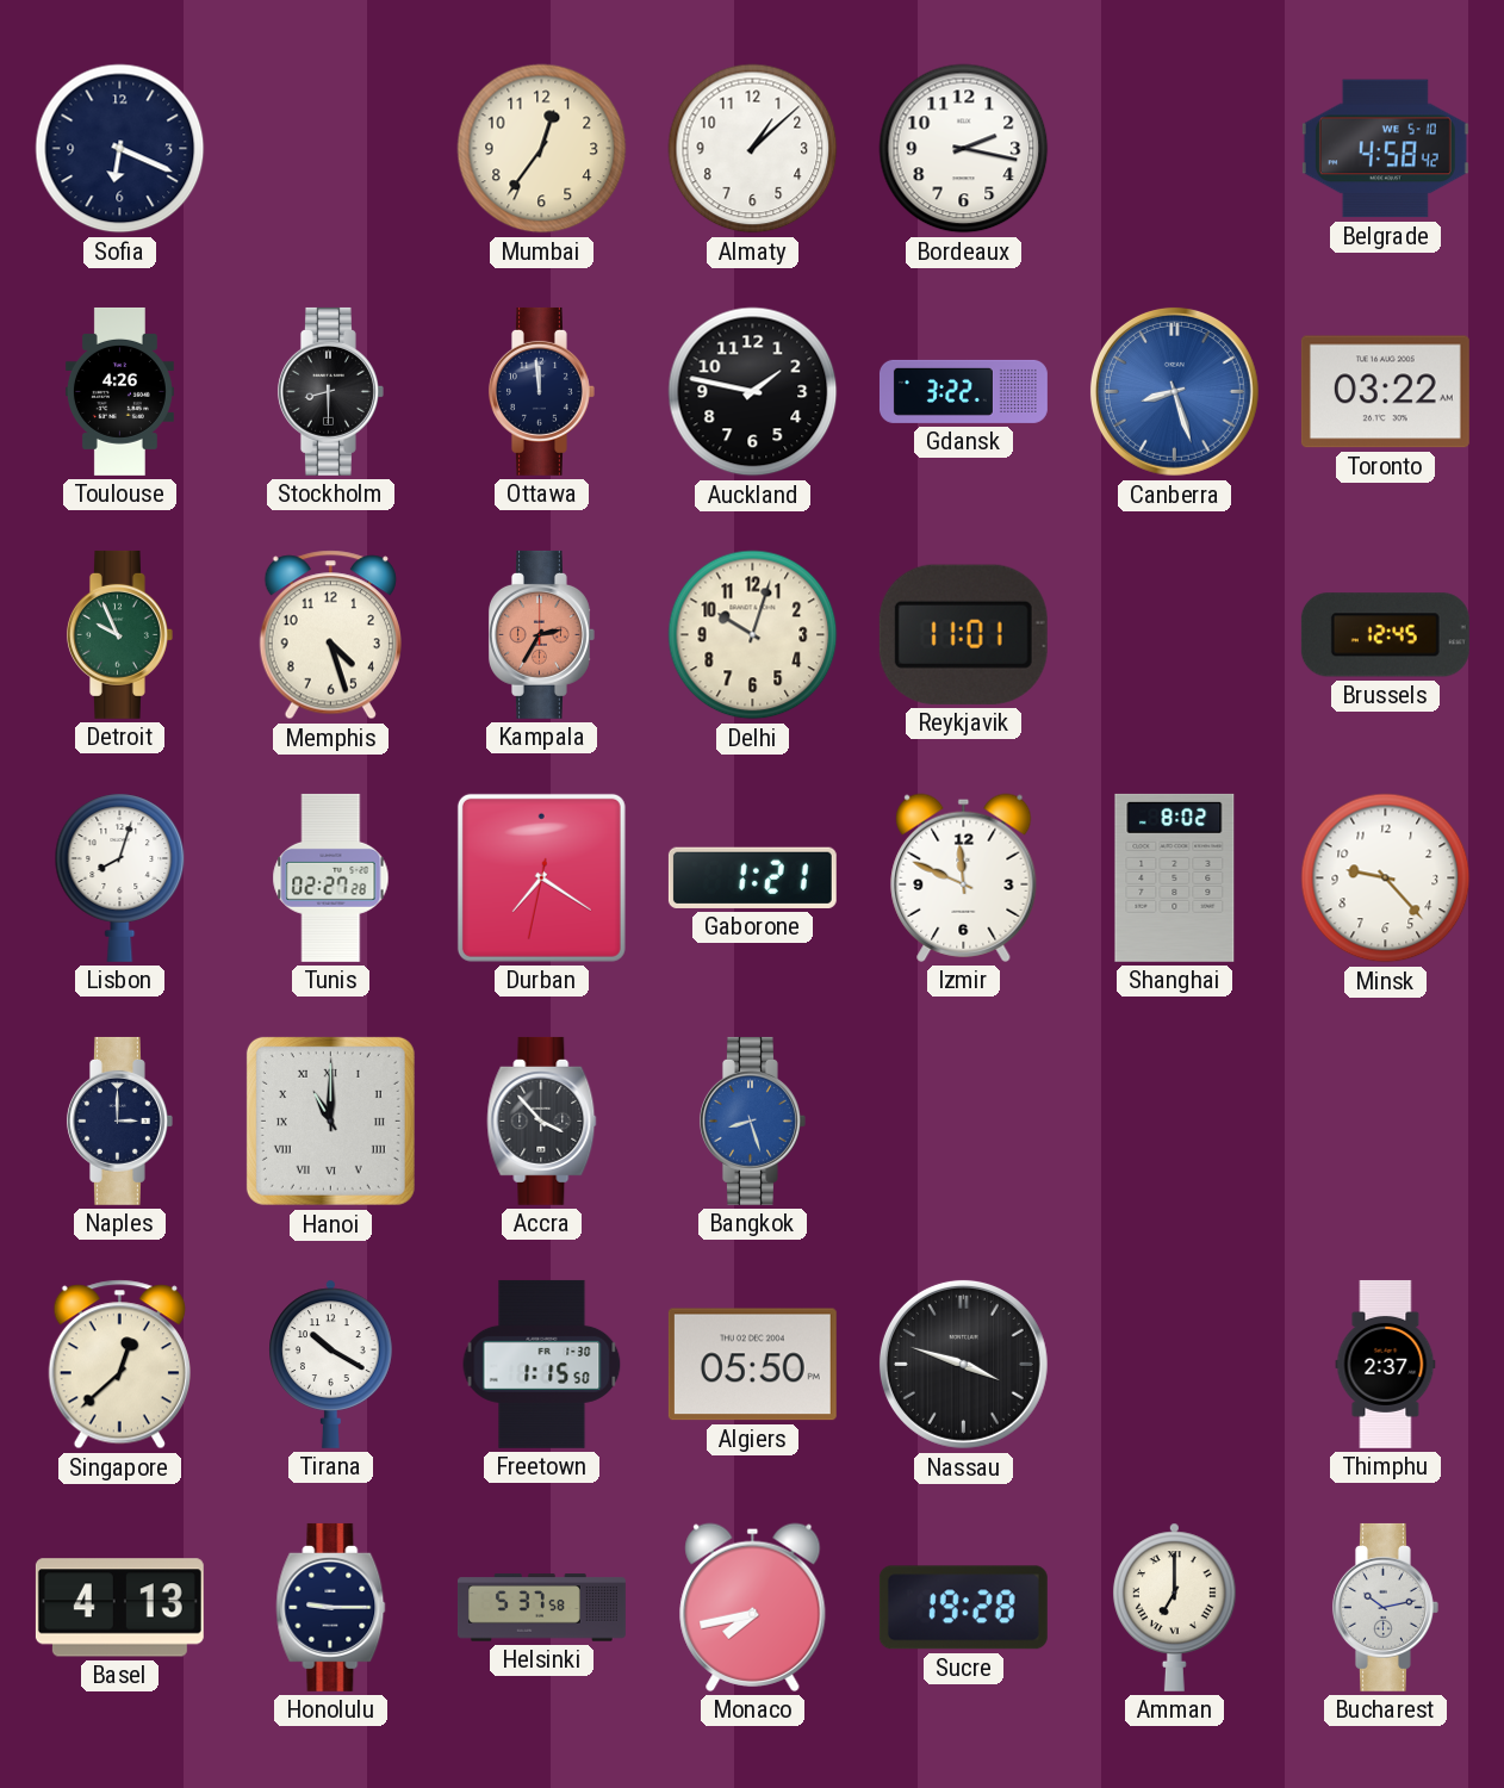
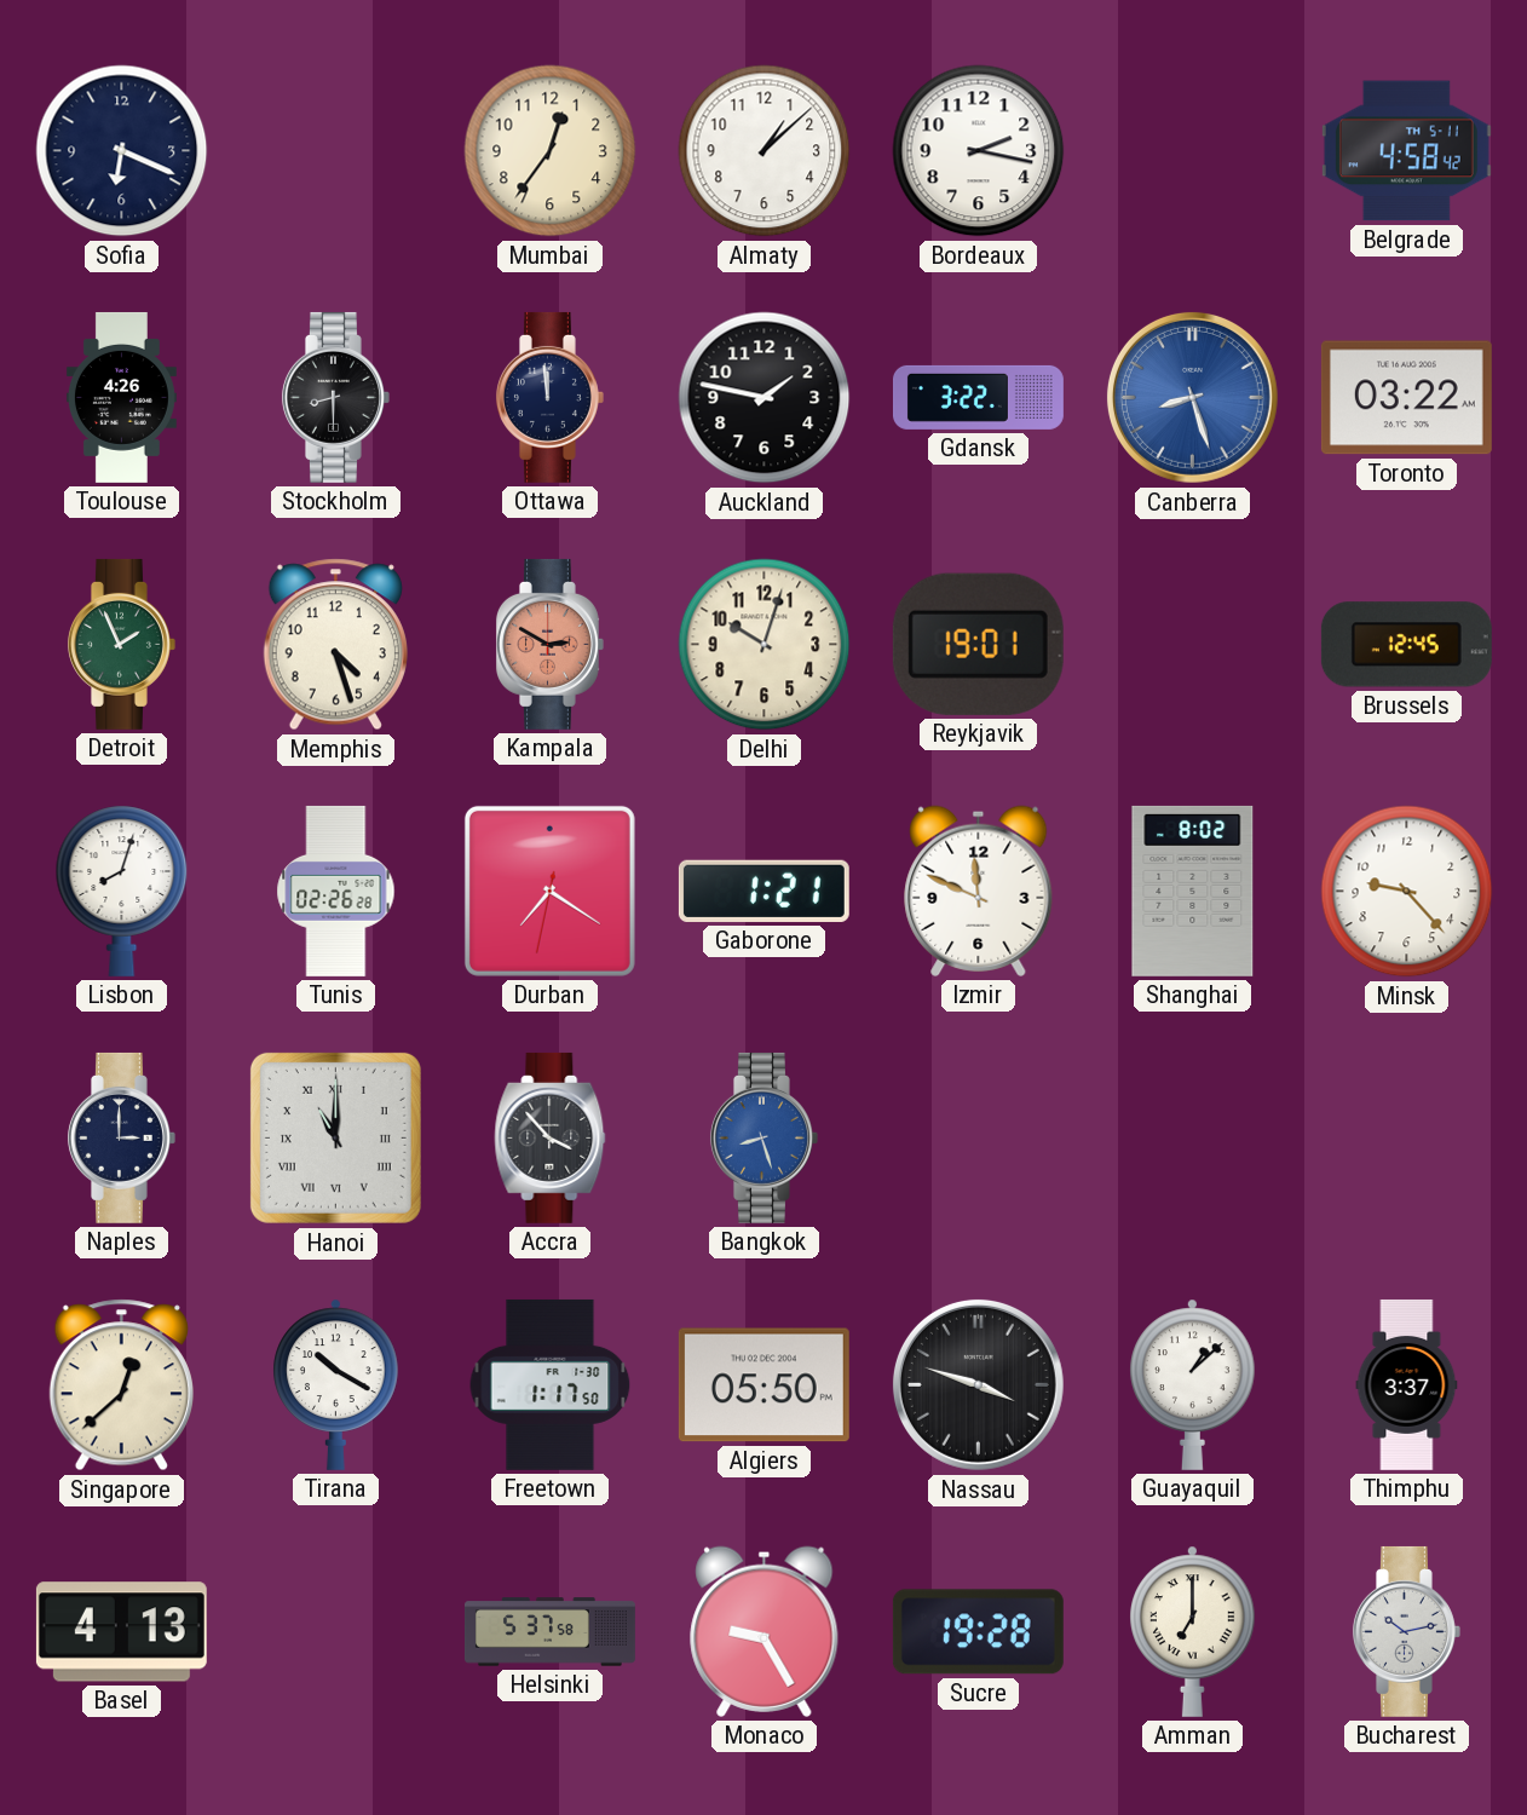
Belgrade date: WE 5-10 -> TH 5-11 (1406, 151)
Detroit: 9:56 -> 1:56 (121, 644)
Kampala: 2:35 -> 2:50 (549, 644)
Reykjavik: 11:01 -> 19:01 (978, 644)
Tunis: 02:27 -> 02:26 (336, 891)
Freetown: 1:15 -> 1:17 (551, 1384)
Guayaquil: none -> 1:08 (1193, 1384)
Thimphu: 2:37 -> 3:37 (1407, 1384)
Honolulu: 9:15 -> none (331, 1607)
Monaco: 7:43 -> 9:25 (765, 1631)
